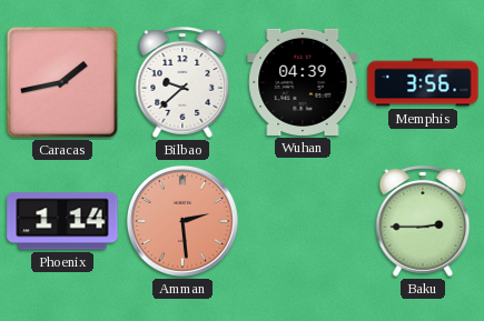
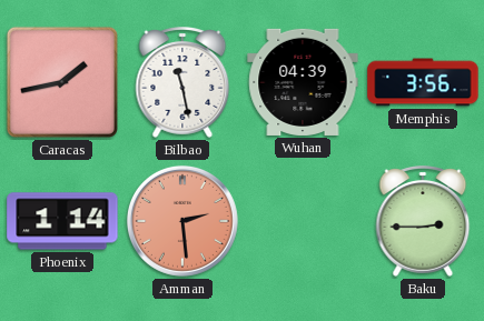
Bilbao: 9:38 -> 11:28 (182, 82)
